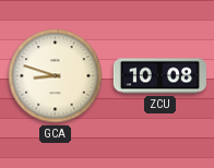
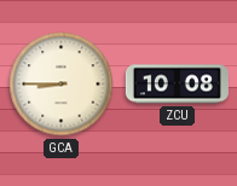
GCA: 8:48 -> 8:45 (62, 85)
